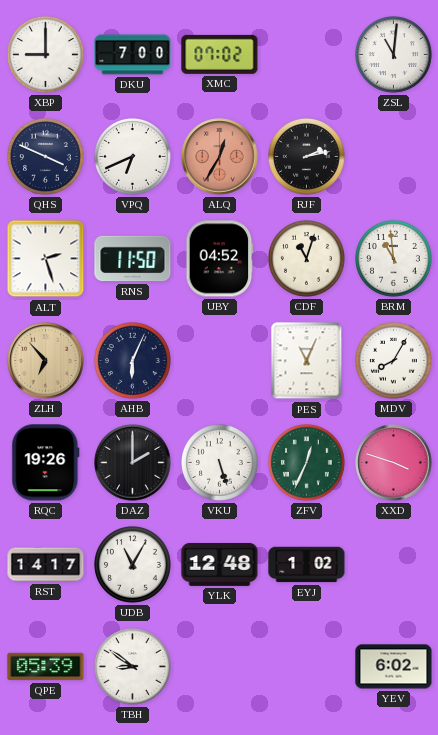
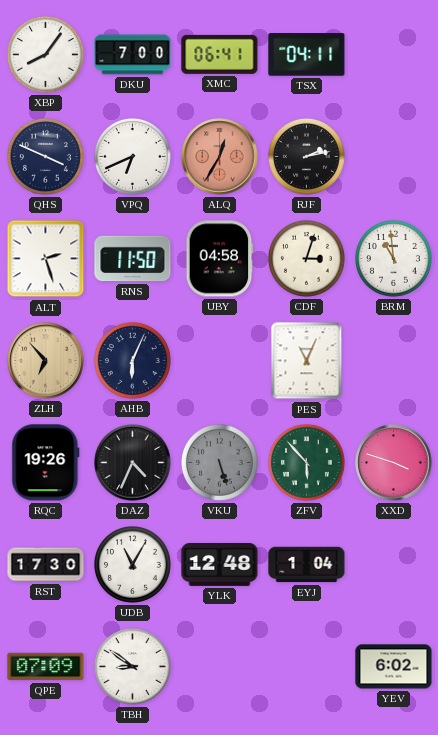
XBP: 9:00 -> 8:06 (46, 55)
XMC: 07:02 -> 06:41 (220, 54)
TSX: none -> 04:11 (307, 55)
ZSL: 11:01 -> none (394, 55)
UBY: 04:52 -> 04:58 (220, 259)
CDF: 11:03 -> 3:03 (307, 259)
MDV: 8:05 -> none (394, 361)
DAZ: 2:00 -> 4:34 (133, 463)
VKU dial: white -> grey (220, 463)
ZFV: 12:34 -> 5:53 (307, 463)
RST: 14:17 -> 17:30 (46, 565)
EYJ: 1:02 -> 1:04 (307, 565)
QPE: 05:39 -> 07:09 (46, 667)
